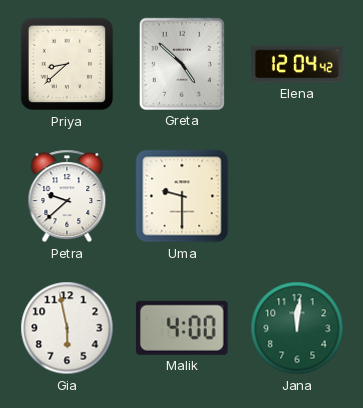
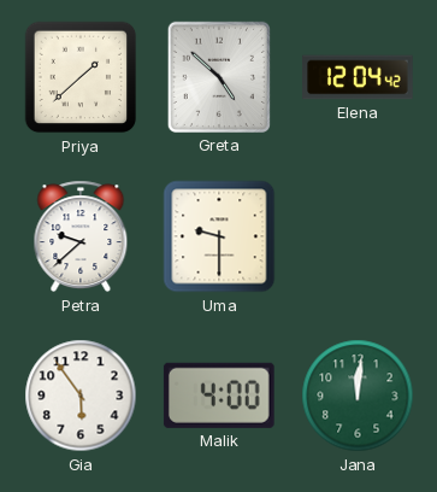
Priya: 8:38 -> 1:38 (81, 77)
Gia: 5:58 -> 5:54 (81, 396)
